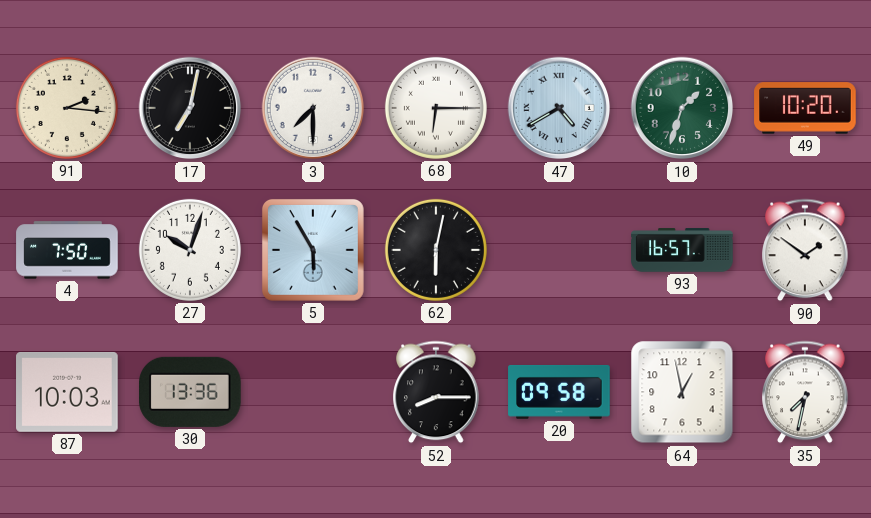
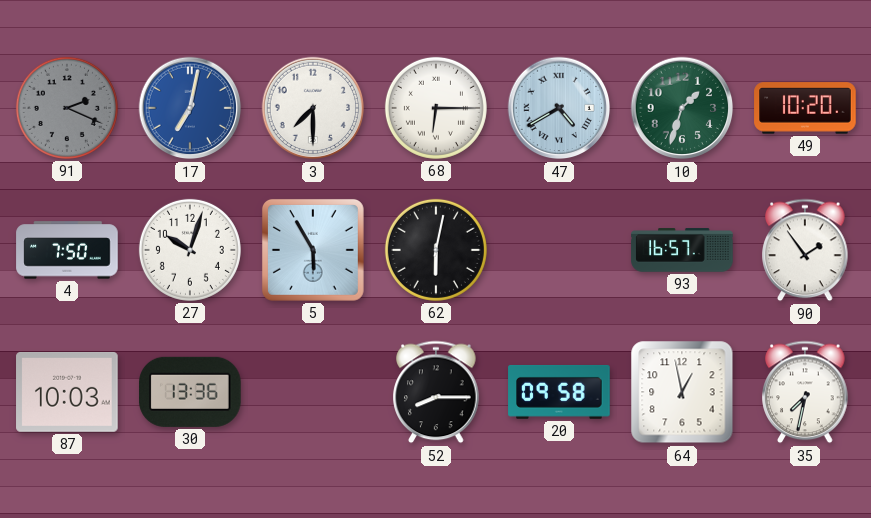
91: 2:16 -> 2:19 (67, 108)
91 dial: cream -> grey (67, 108)
17 dial: black -> blue (190, 108)
90: 1:51 -> 1:54 (805, 250)
